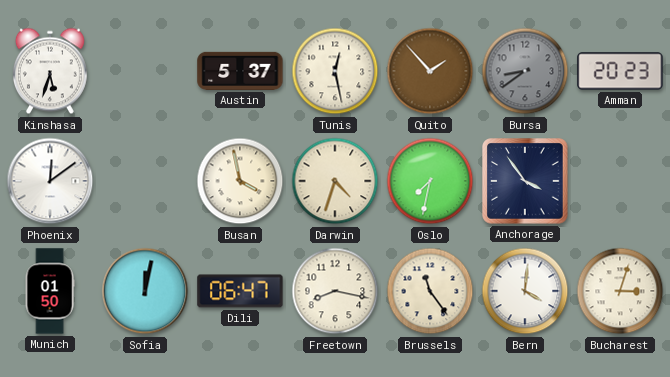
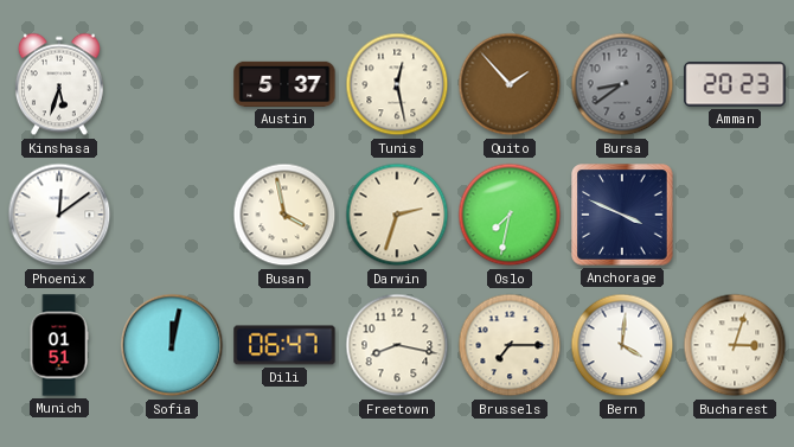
Darwin: 4:33 -> 2:33 (397, 215)
Anchorage: 3:54 -> 3:49 (622, 215)
Munich: 01:50 -> 01:51 (59, 345)
Brussels: 11:24 -> 7:15 (510, 345)
